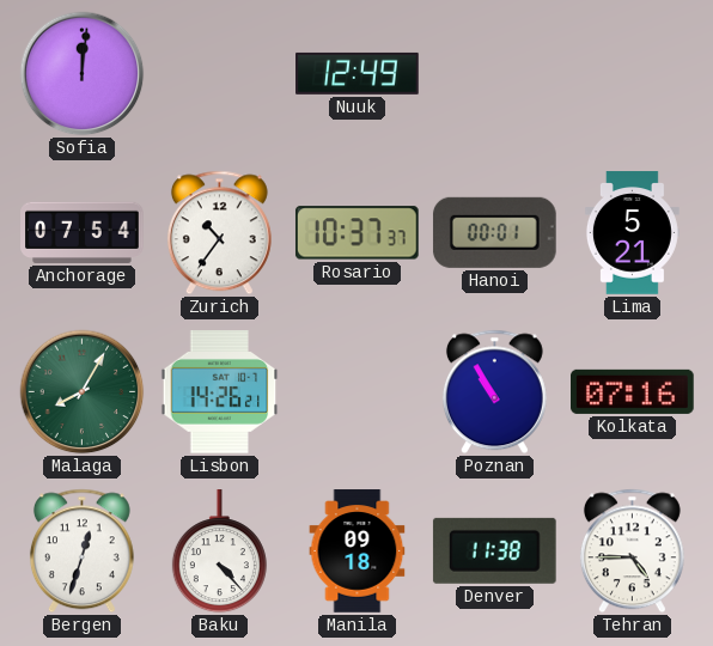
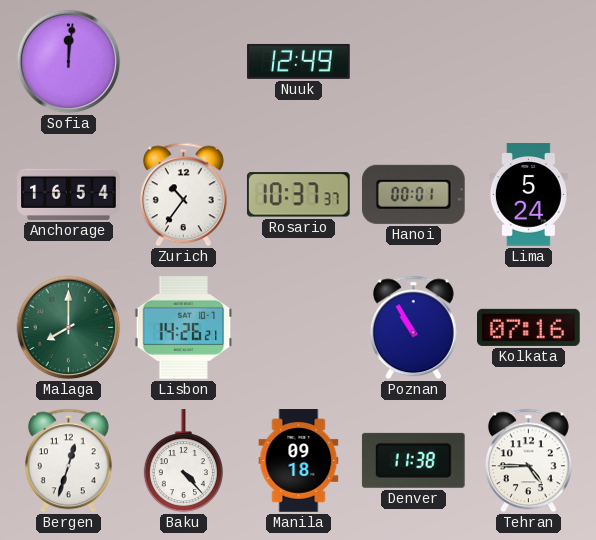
Anchorage: 07:54 -> 16:54 (69, 194)
Lima: 5:21 -> 5:24 (528, 195)
Malaga: 8:05 -> 8:00 (69, 328)
